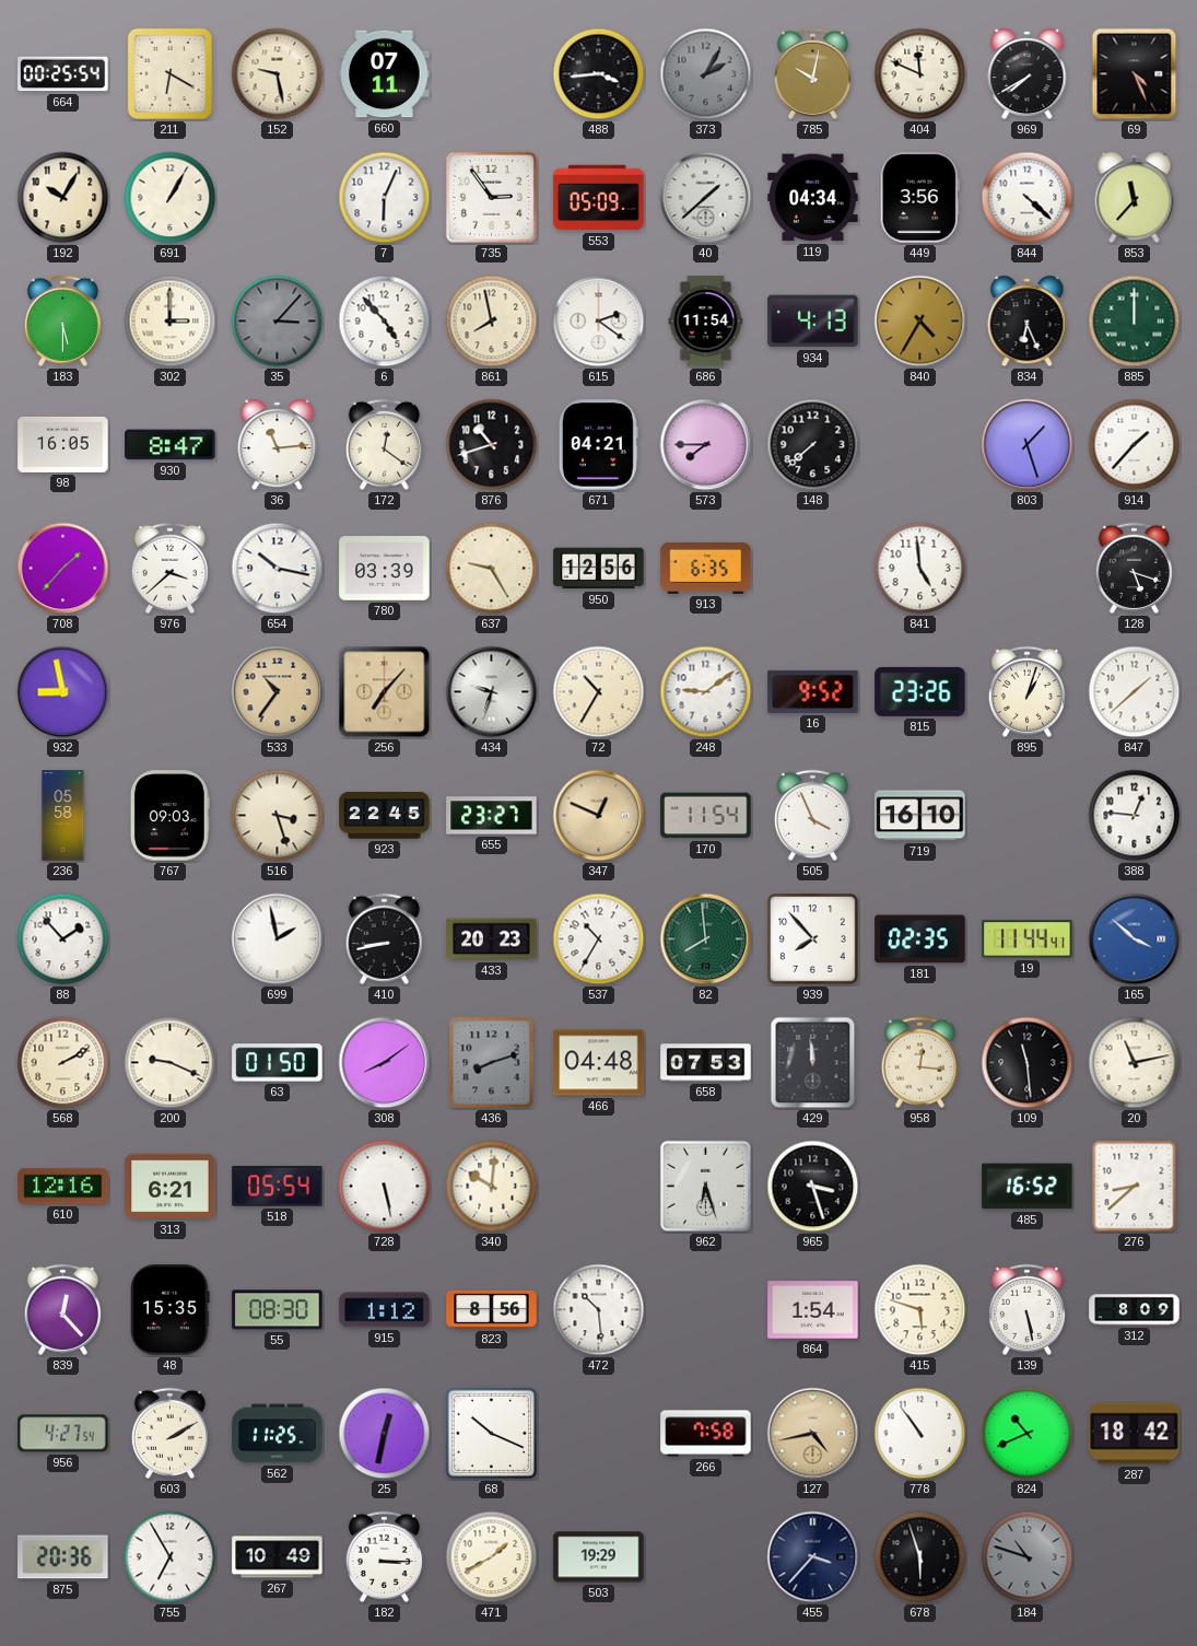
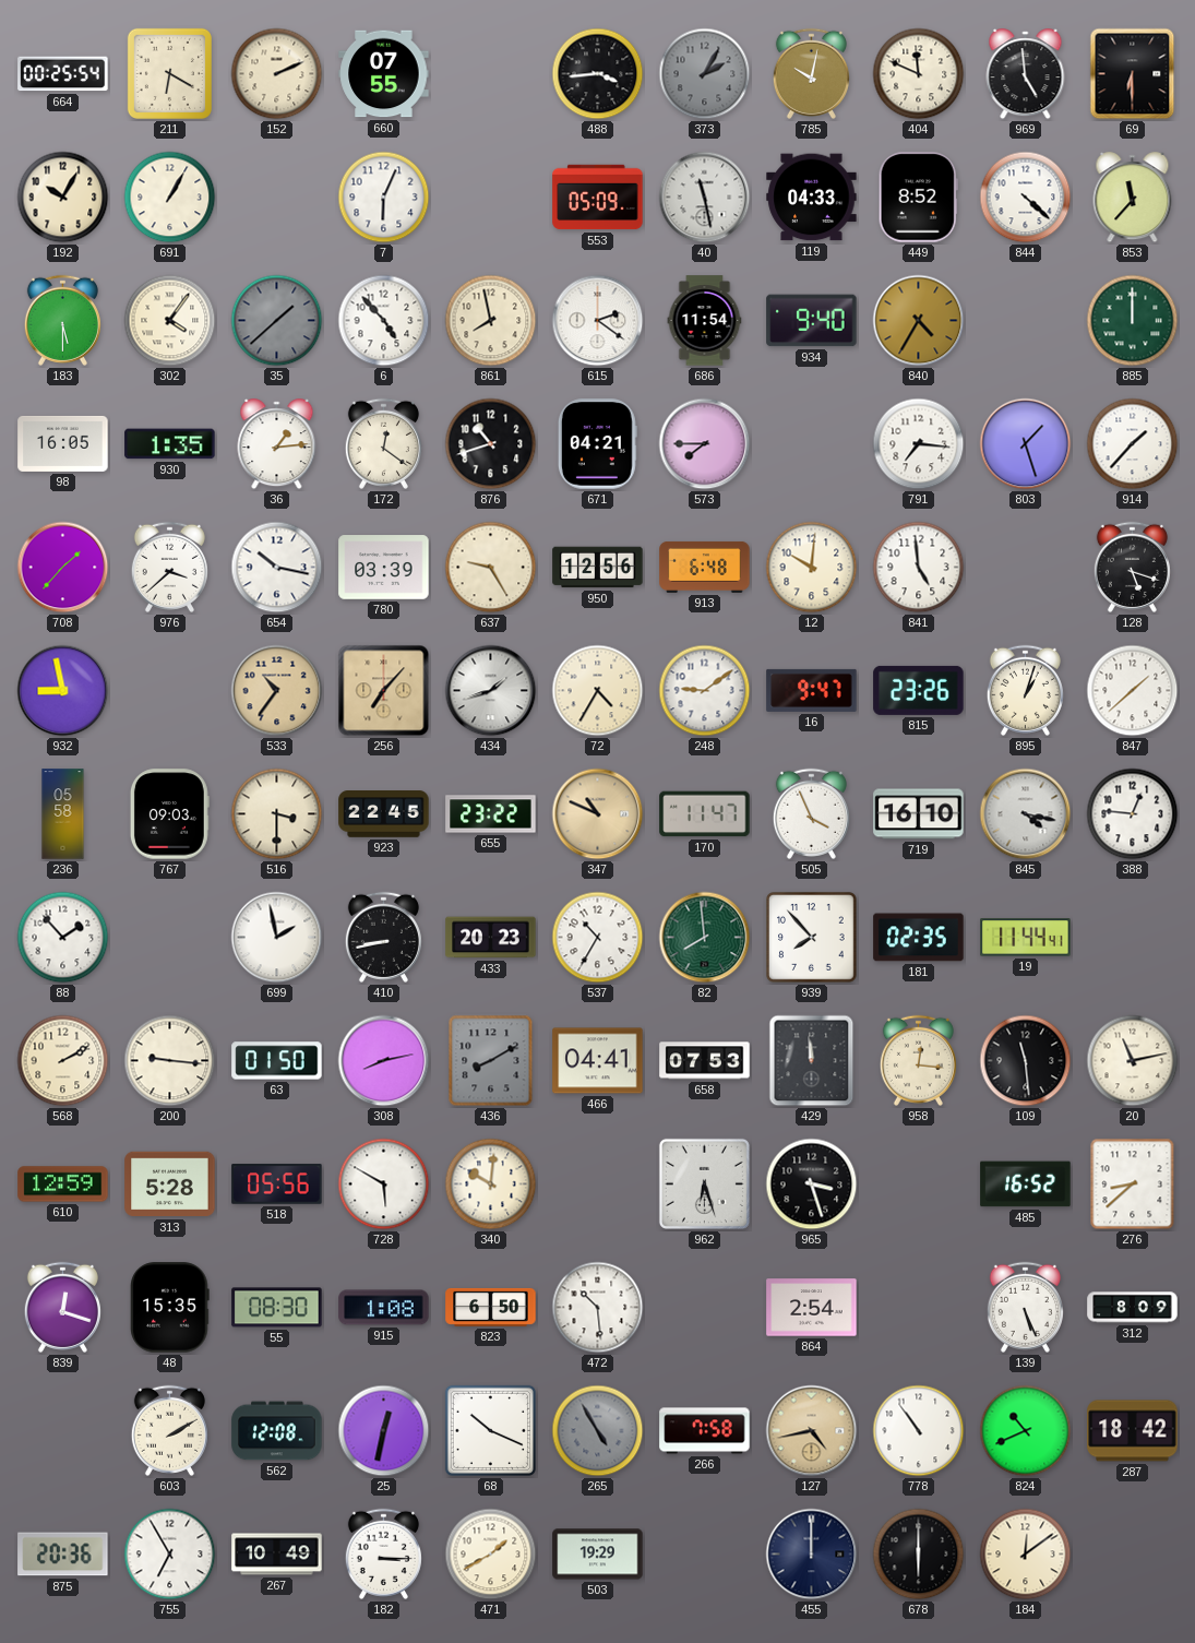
152: 9:28 -> 2:11 (277, 74)
660: 07:11 -> 07:55 (384, 74)
969: 7:40 -> 4:59 (1026, 74)
69: 4:26 -> 6:30 (1133, 74)
735: 2:54 -> none (491, 197)
40: 1:38 -> 11:28 (705, 198)
119: 04:34 -> 04:33 (812, 198)
449: 3:56 -> 8:52 (918, 198)
302: 3:00 -> 4:06 (170, 321)
35: 3:07 -> 1:38 (277, 321)
934: 4:13 -> 9:40 (812, 321)
834: 6:26 -> none (1028, 322)
930: 8:47 -> 1:35 (170, 444)
36: 11:14 -> 1:14 (277, 444)
148: 7:38 -> none (813, 445)
791: none -> 7:16 (919, 444)
913: 6:35 -> 6:48 (705, 567)
12: none -> 10:01 (812, 568)
434: 9:33 -> 1:42 (491, 691)
72: 10:35 -> 4:35 (598, 691)
16: 9:52 -> 9:47 (812, 690)
516: 3:27 -> 3:30 (277, 814)
655: 23:27 -> 23:22 (491, 814)
347: 12:49 -> 10:49 (598, 814)
170: 11:54 -> 11:47 (705, 814)
845: none -> 4:17 (1026, 814)
165: 3:52 -> none (1135, 939)
200: 9:19 -> 9:16 (170, 1061)
308: 8:09 -> 8:13 (384, 1061)
436: 8:12 -> 8:10 (491, 1061)
466: 04:48 -> 04:41 (598, 1061)
610: 12:16 -> 12:59 (63, 1184)
313: 6:21 -> 5:28 (170, 1184)
518: 05:54 -> 05:56 (277, 1184)
728: 5:28 -> 5:50 (384, 1184)
839: 12:23 -> 12:18 (62, 1307)
915: 1:12 -> 1:08 (384, 1308)
823: 8:56 -> 6:50 (491, 1307)
864: 1:54 -> 2:54 (812, 1308)
415: 5:48 -> none (920, 1310)
139: 5:28 -> 5:26 (1025, 1307)
956: 4:27 -> none (63, 1434)
562: 11:25 -> 12:08 (277, 1431)
265: none -> 4:55 (598, 1431)
455: 3:37 -> 12:00 (812, 1555)
678: 5:57 -> 6:00 (919, 1555)
184: 10:48 -> 12:09 (1026, 1555)
184 dial: grey -> cream (1026, 1555)
